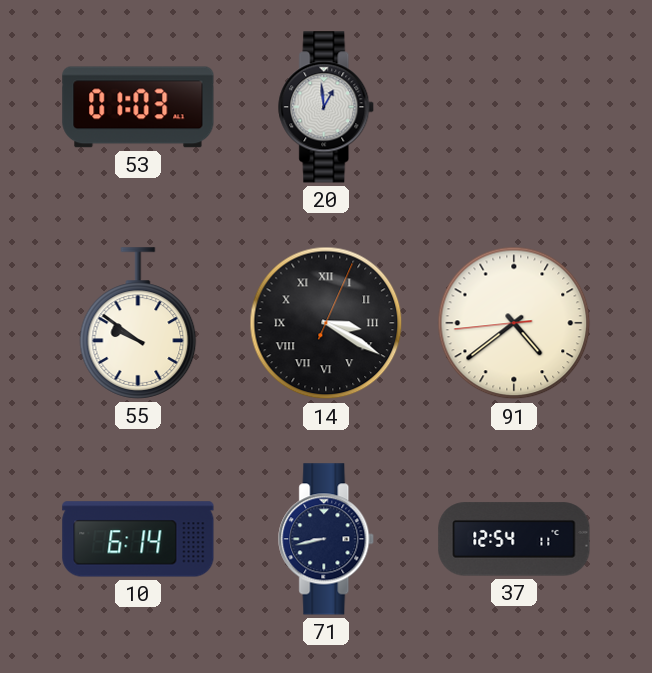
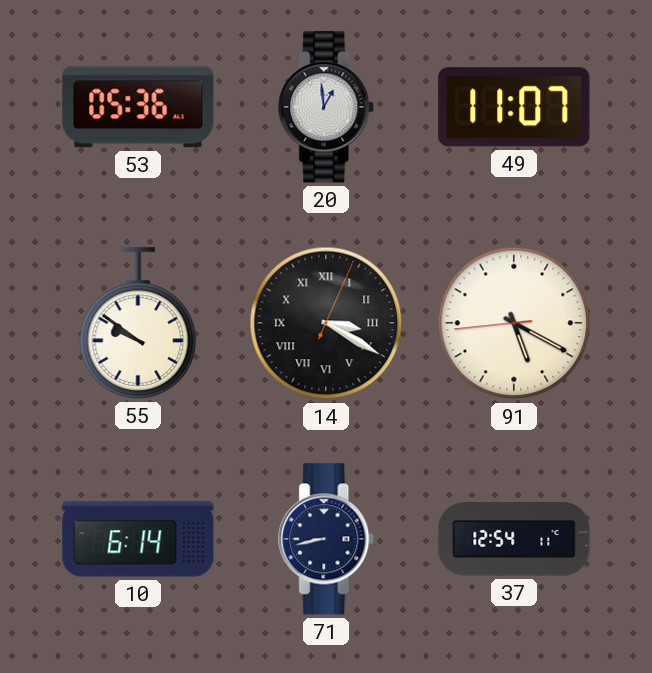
53: 01:03 -> 05:36 (138, 107)
49: none -> 11:07 (514, 107)
91: 4:38 -> 5:19 (514, 323)
